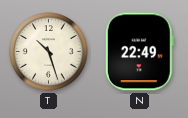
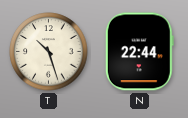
N: 22:49 -> 22:44 (139, 52)
